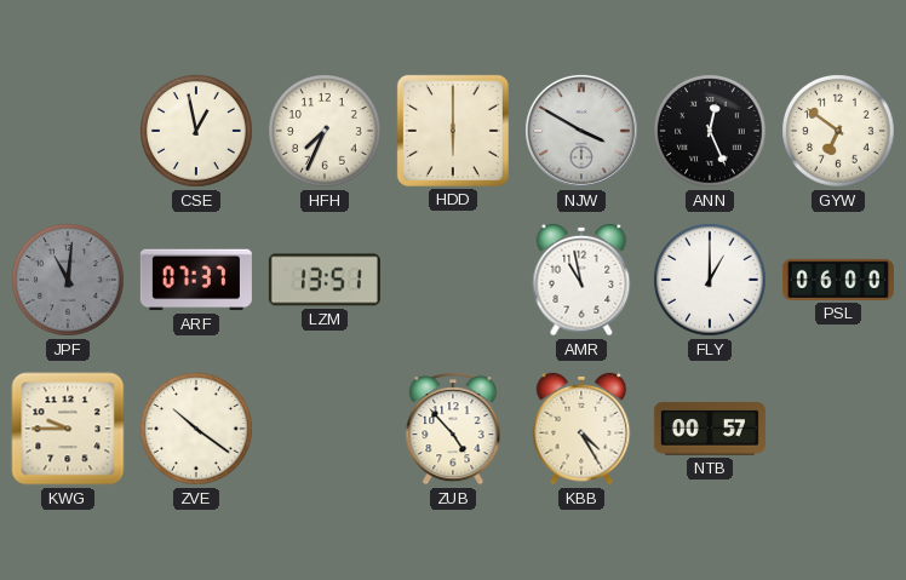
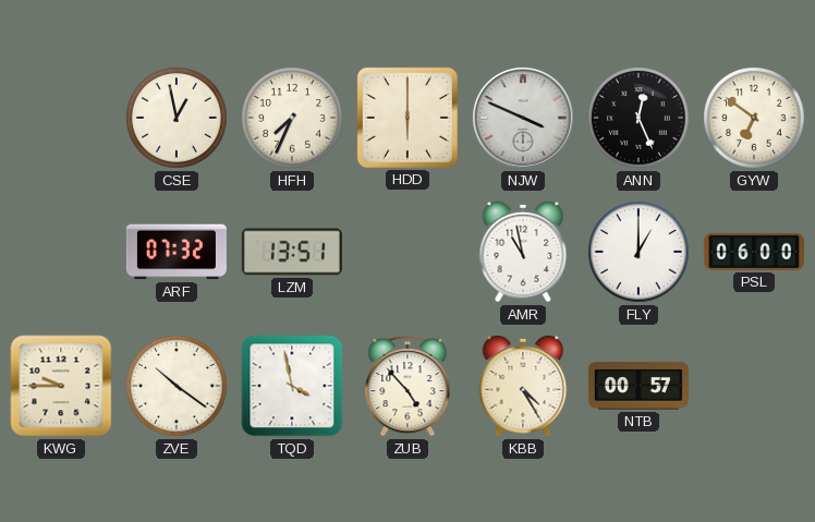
NJW: 3:50 -> 3:49 (524, 119)
JPF: 11:01 -> none (68, 280)
ARF: 07:37 -> 07:32 (177, 252)
TQD: none -> 3:58 (292, 386)
